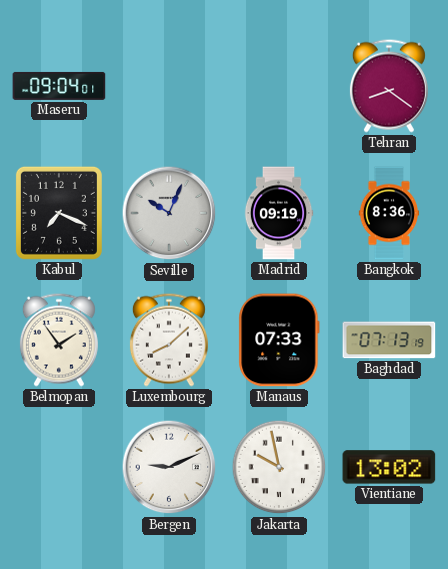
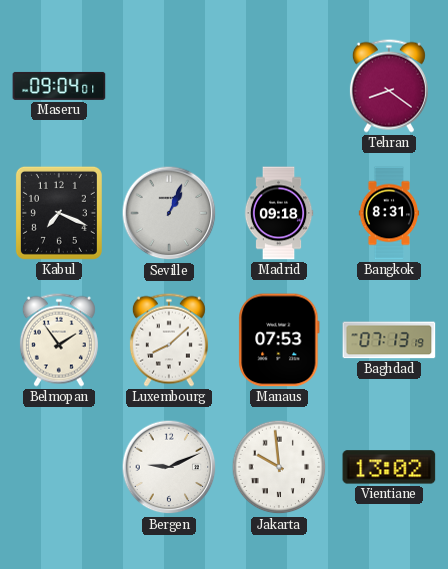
Seville: 10:04 -> 1:04 (169, 213)
Madrid: 09:19 -> 09:18 (279, 213)
Bangkok: 8:36 -> 8:31 (388, 213)
Manaus: 07:33 -> 07:53 (279, 340)
Jakarta: 9:58 -> 9:59 (279, 467)
